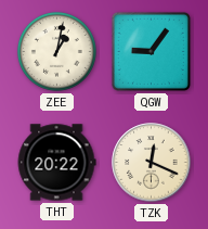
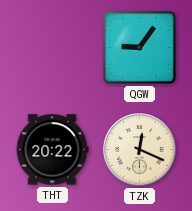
ZEE: 1:02 -> none (56, 51)
